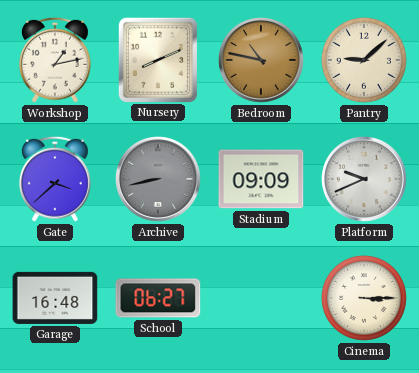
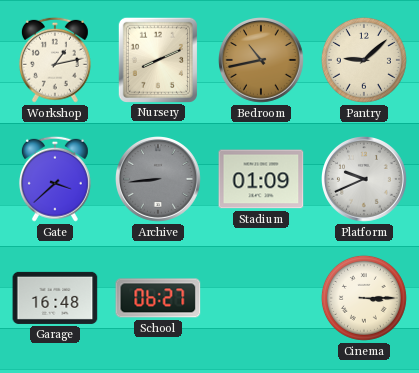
Bedroom: 10:47 -> 10:43 (262, 61)
Archive: 8:43 -> 8:44 (159, 180)
Stadium: 09:09 -> 01:09 (261, 179)
